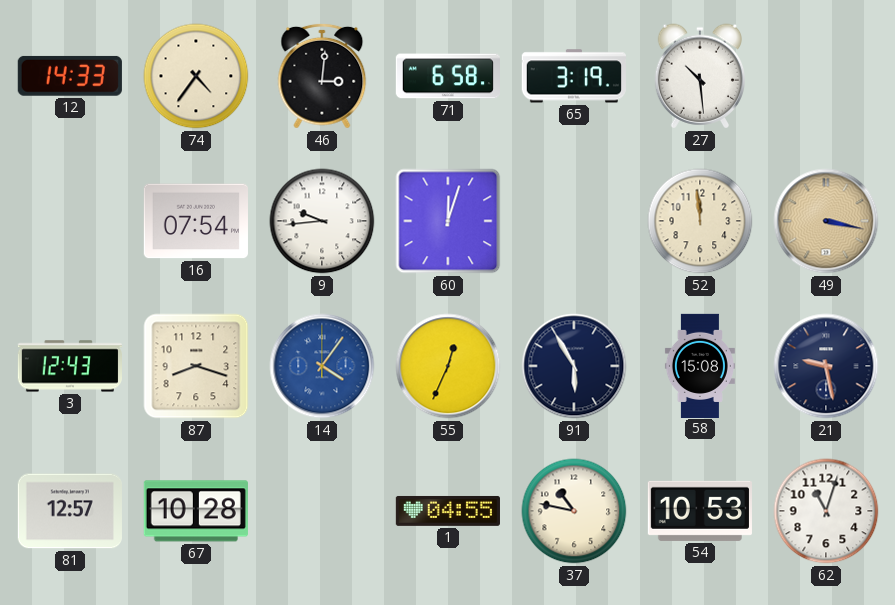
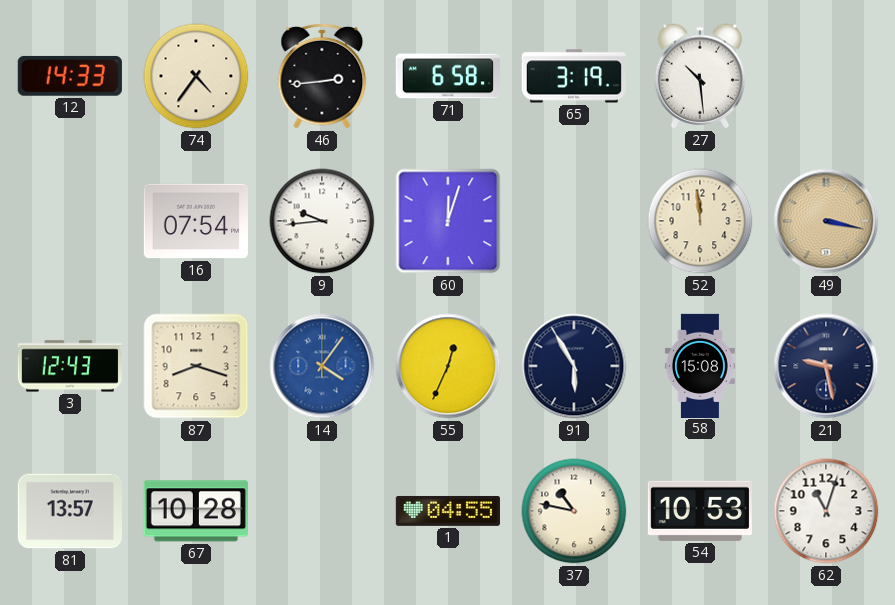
46: 3:01 -> 2:44 (322, 76)
81: 12:57 -> 13:57 (70, 511)
